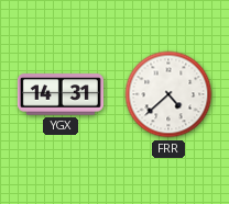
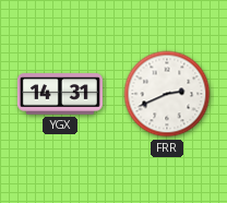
FRR: 4:38 -> 2:41 (167, 94)
